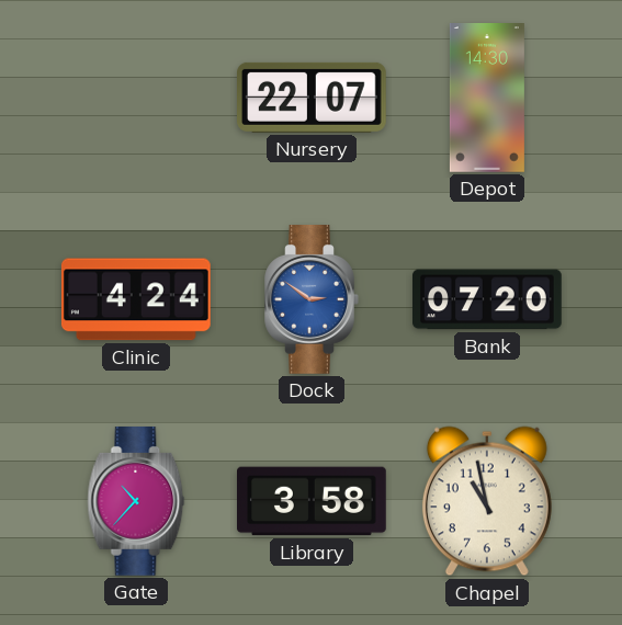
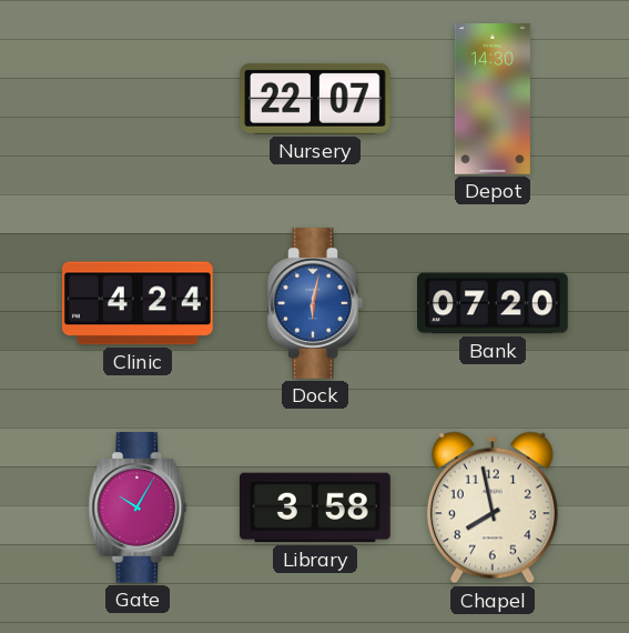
Dock: 2:51 -> 6:02 (315, 304)
Gate: 10:37 -> 10:05 (138, 509)
Chapel: 10:58 -> 7:58 (493, 508)
